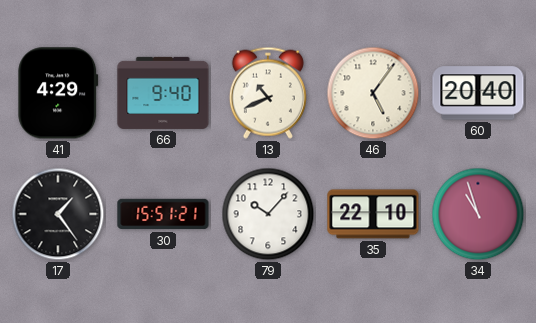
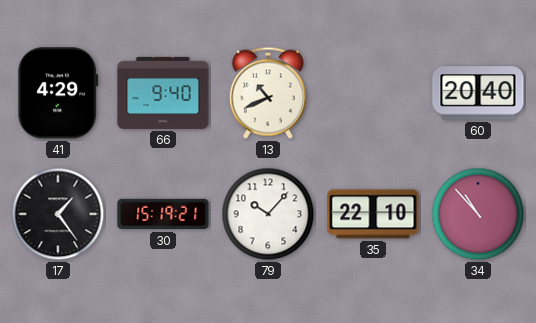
46: 5:06 -> none (373, 93)
30: 15:51 -> 15:19 (163, 214)
34: 10:57 -> 10:53 (478, 214)
